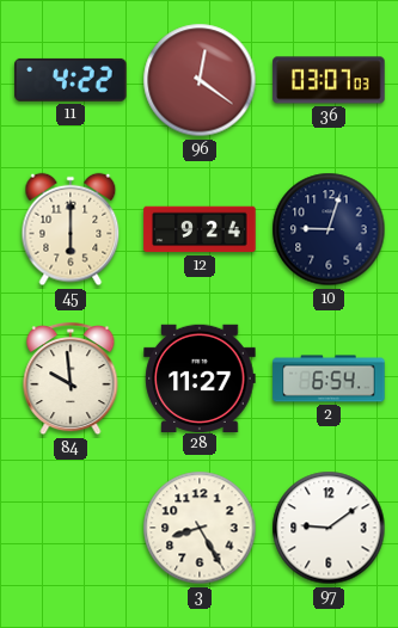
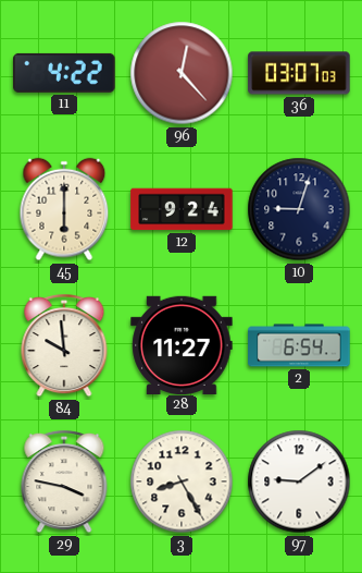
96: 12:21 -> 12:23 (182, 73)
29: none -> 3:47 (64, 481)
